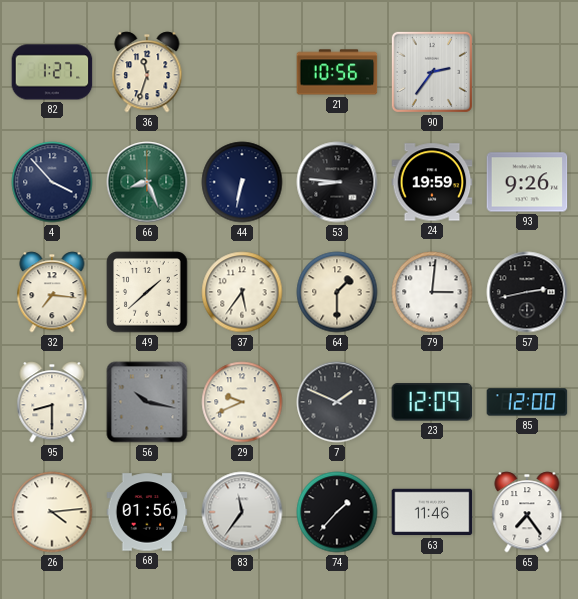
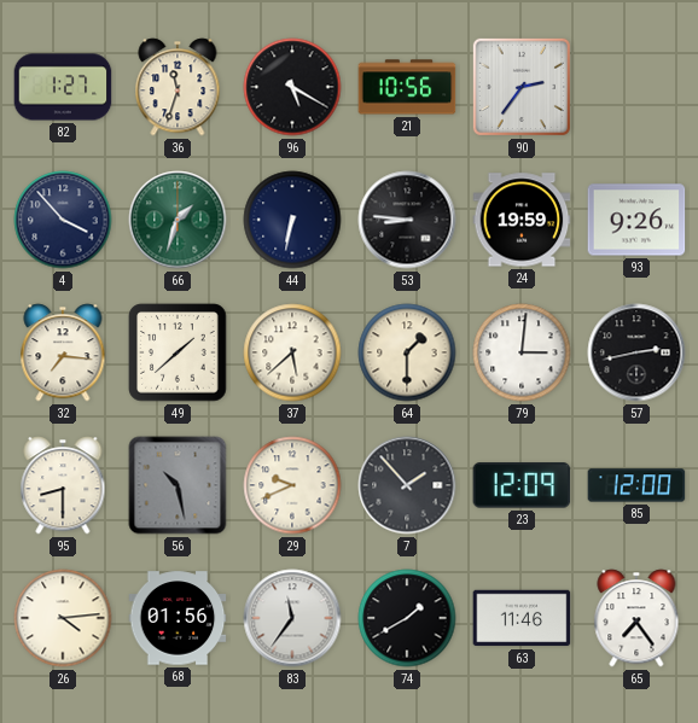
96: none -> 5:20 (292, 87)
66: 8:26 -> 1:33 (178, 220)
37: 5:36 -> 5:38 (292, 352)
56: 10:17 -> 10:28 (178, 485)
7: 1:49 -> 1:53 (407, 485)
74: 1:37 -> 1:40 (407, 618)
